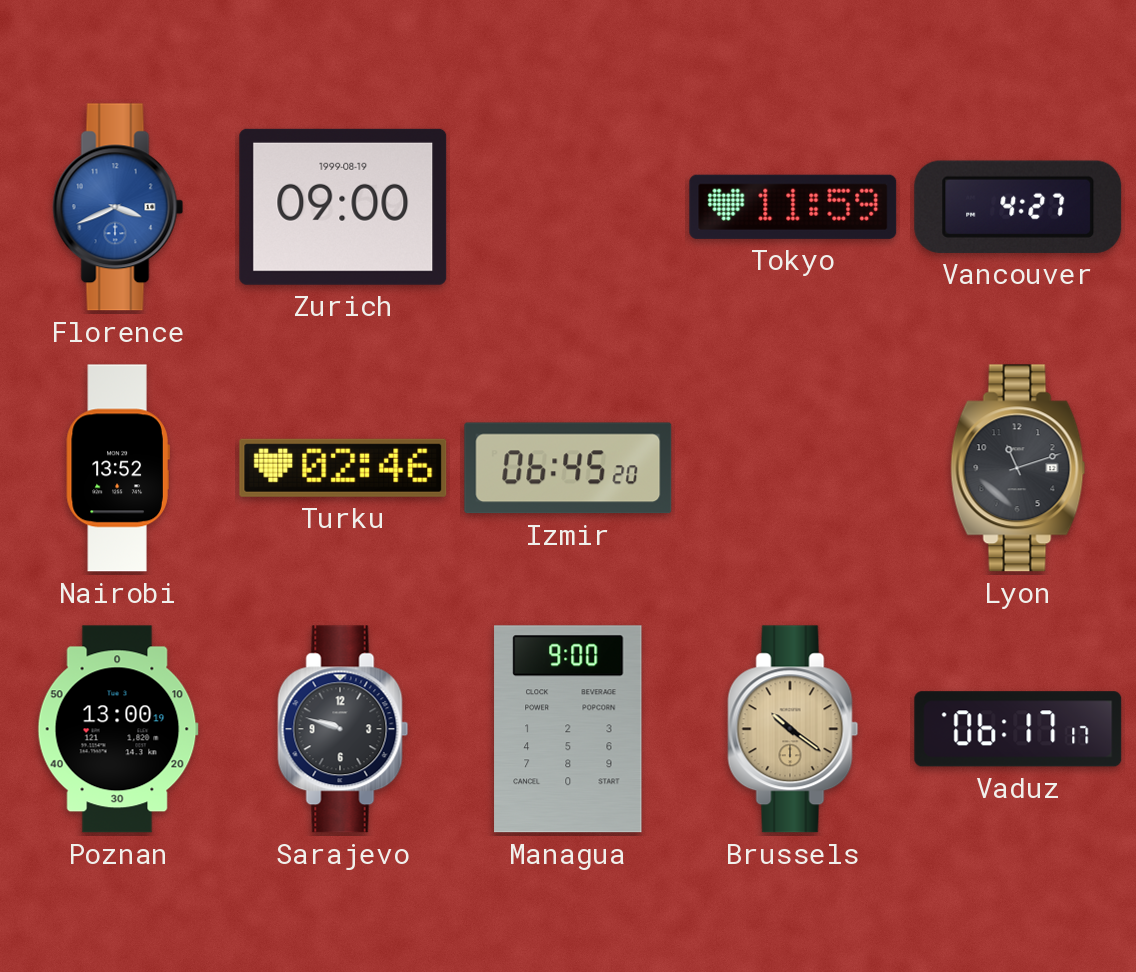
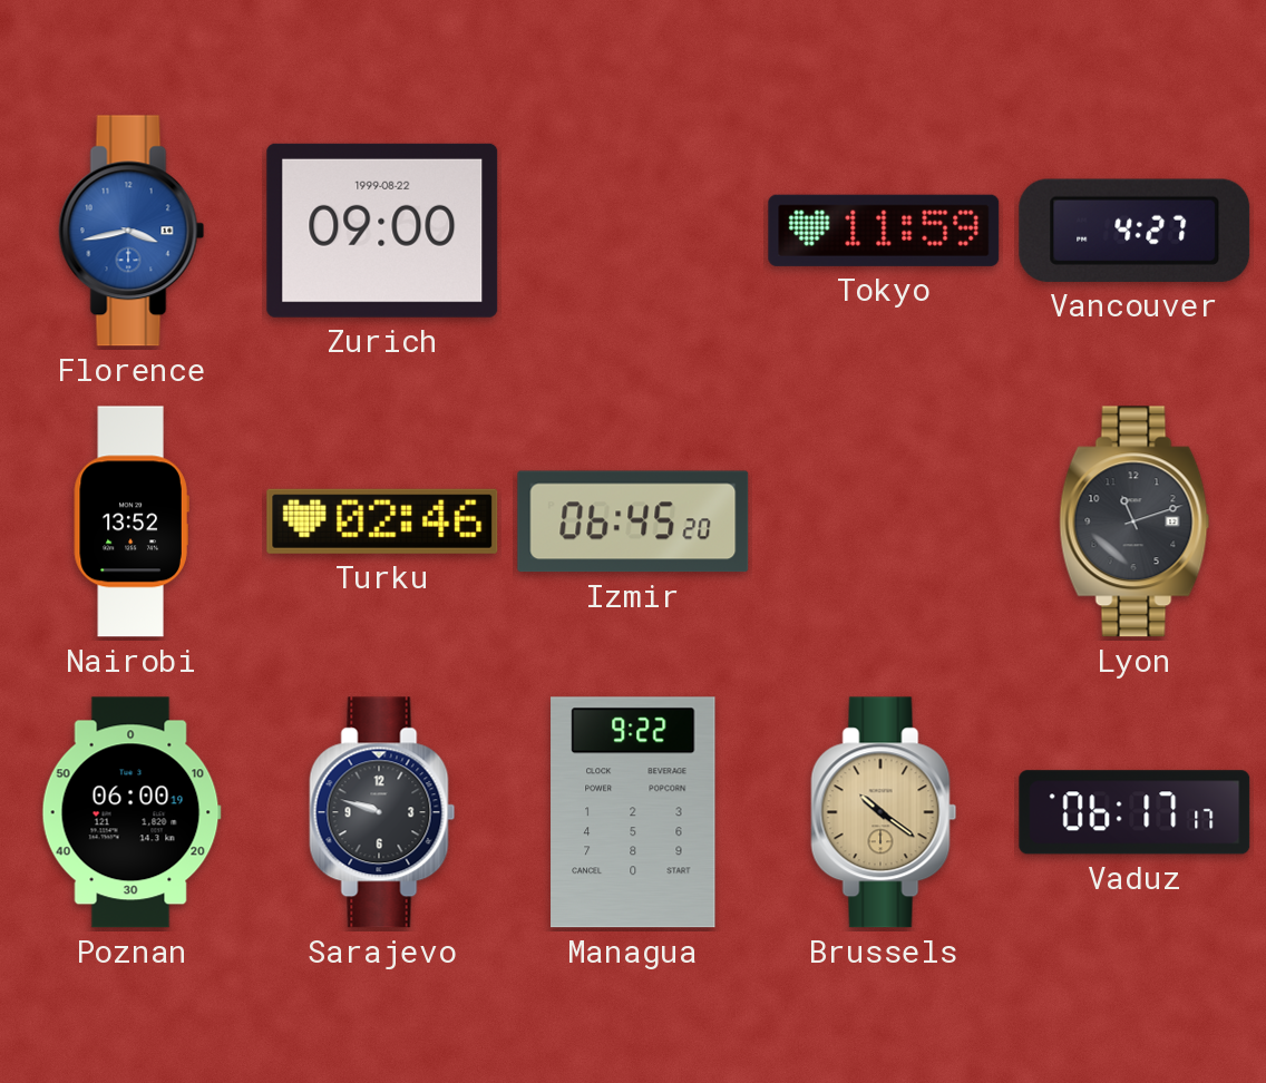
Florence: 3:41 -> 3:43 (132, 231)
Zurich date: 1999-08-19 -> 1999-08-22 (382, 231)
Poznan: 13:00 -> 06:00 (132, 812)
Managua: 9:00 -> 9:22 (634, 812)
